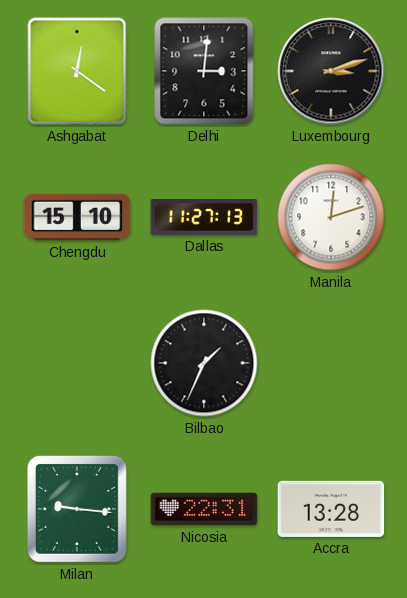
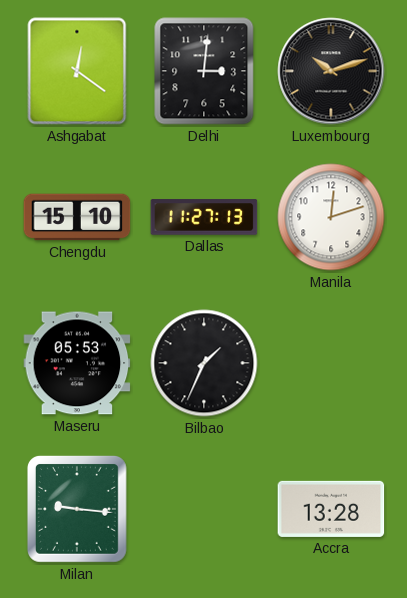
Luxembourg: 3:12 -> 10:12 (331, 71)
Maseru: none -> 05:53 (77, 363)
Nicosia: 22:31 -> none (204, 509)
